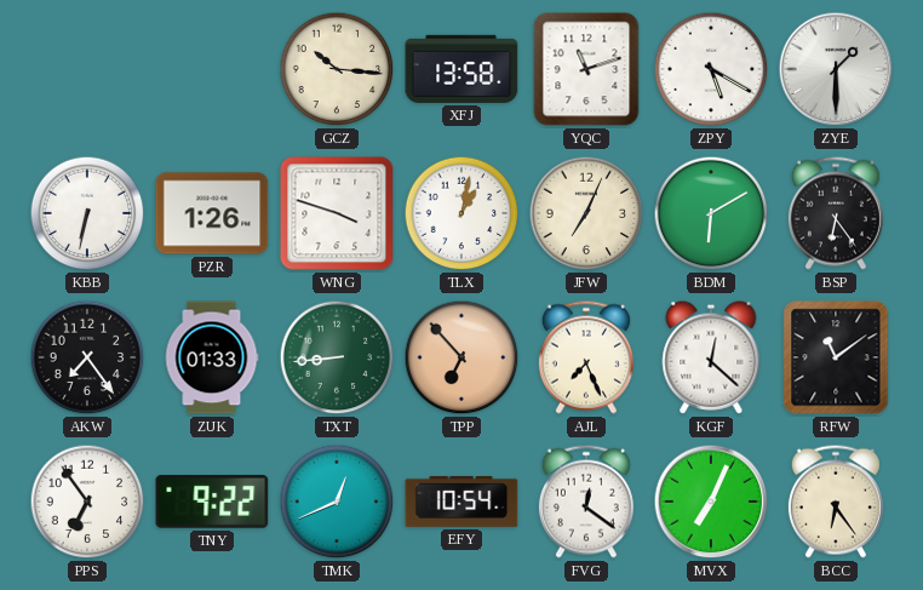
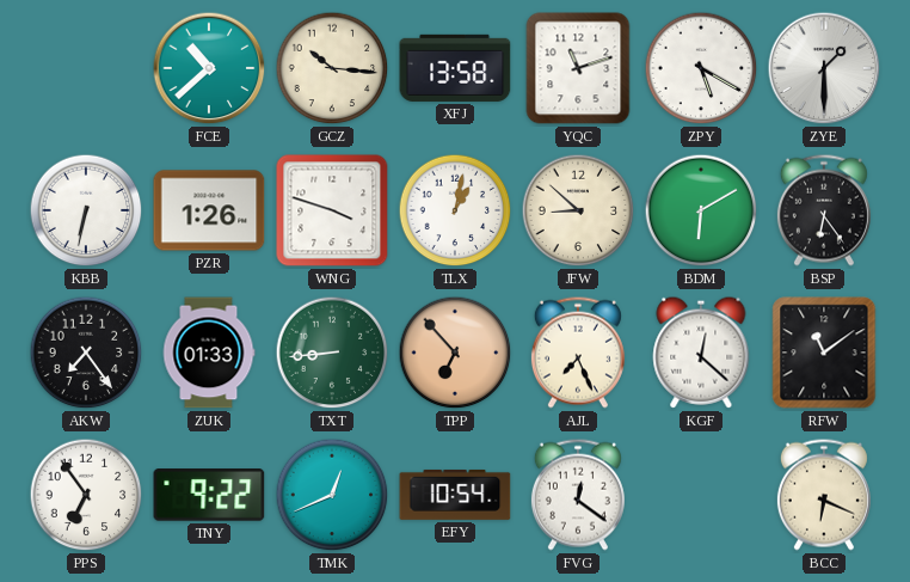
FCE: none -> 10:38 (209, 68)
JFW: 7:04 -> 8:52 (578, 210)
MVX: 7:04 -> none (711, 502)
BCC: 6:24 -> 6:19 (824, 495)
